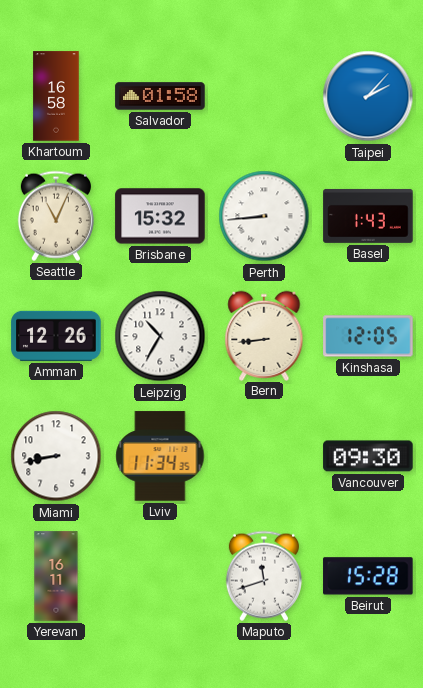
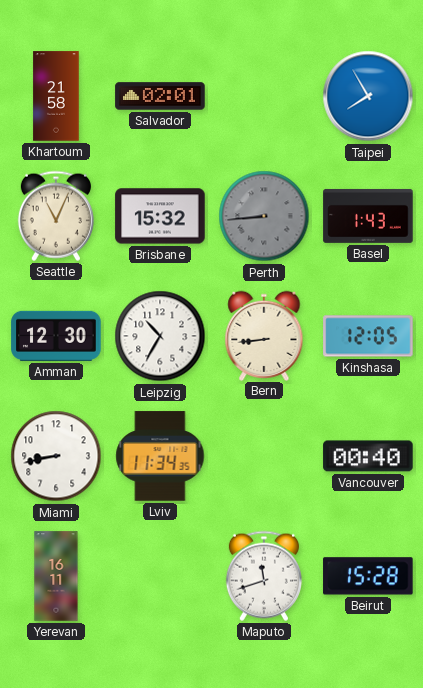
Khartoum: 16:58 -> 21:58 (56, 96)
Salvador: 01:58 -> 02:01 (160, 96)
Taipei: 2:07 -> 7:55 (368, 96)
Perth dial: white -> grey (264, 216)
Amman: 12:26 -> 12:30 (56, 336)
Vancouver: 09:30 -> 00:40 (368, 456)
